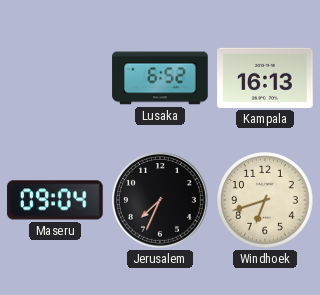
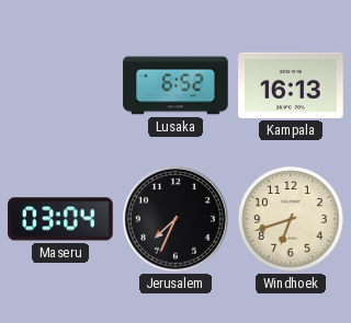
Maseru: 09:04 -> 03:04 (60, 219)
